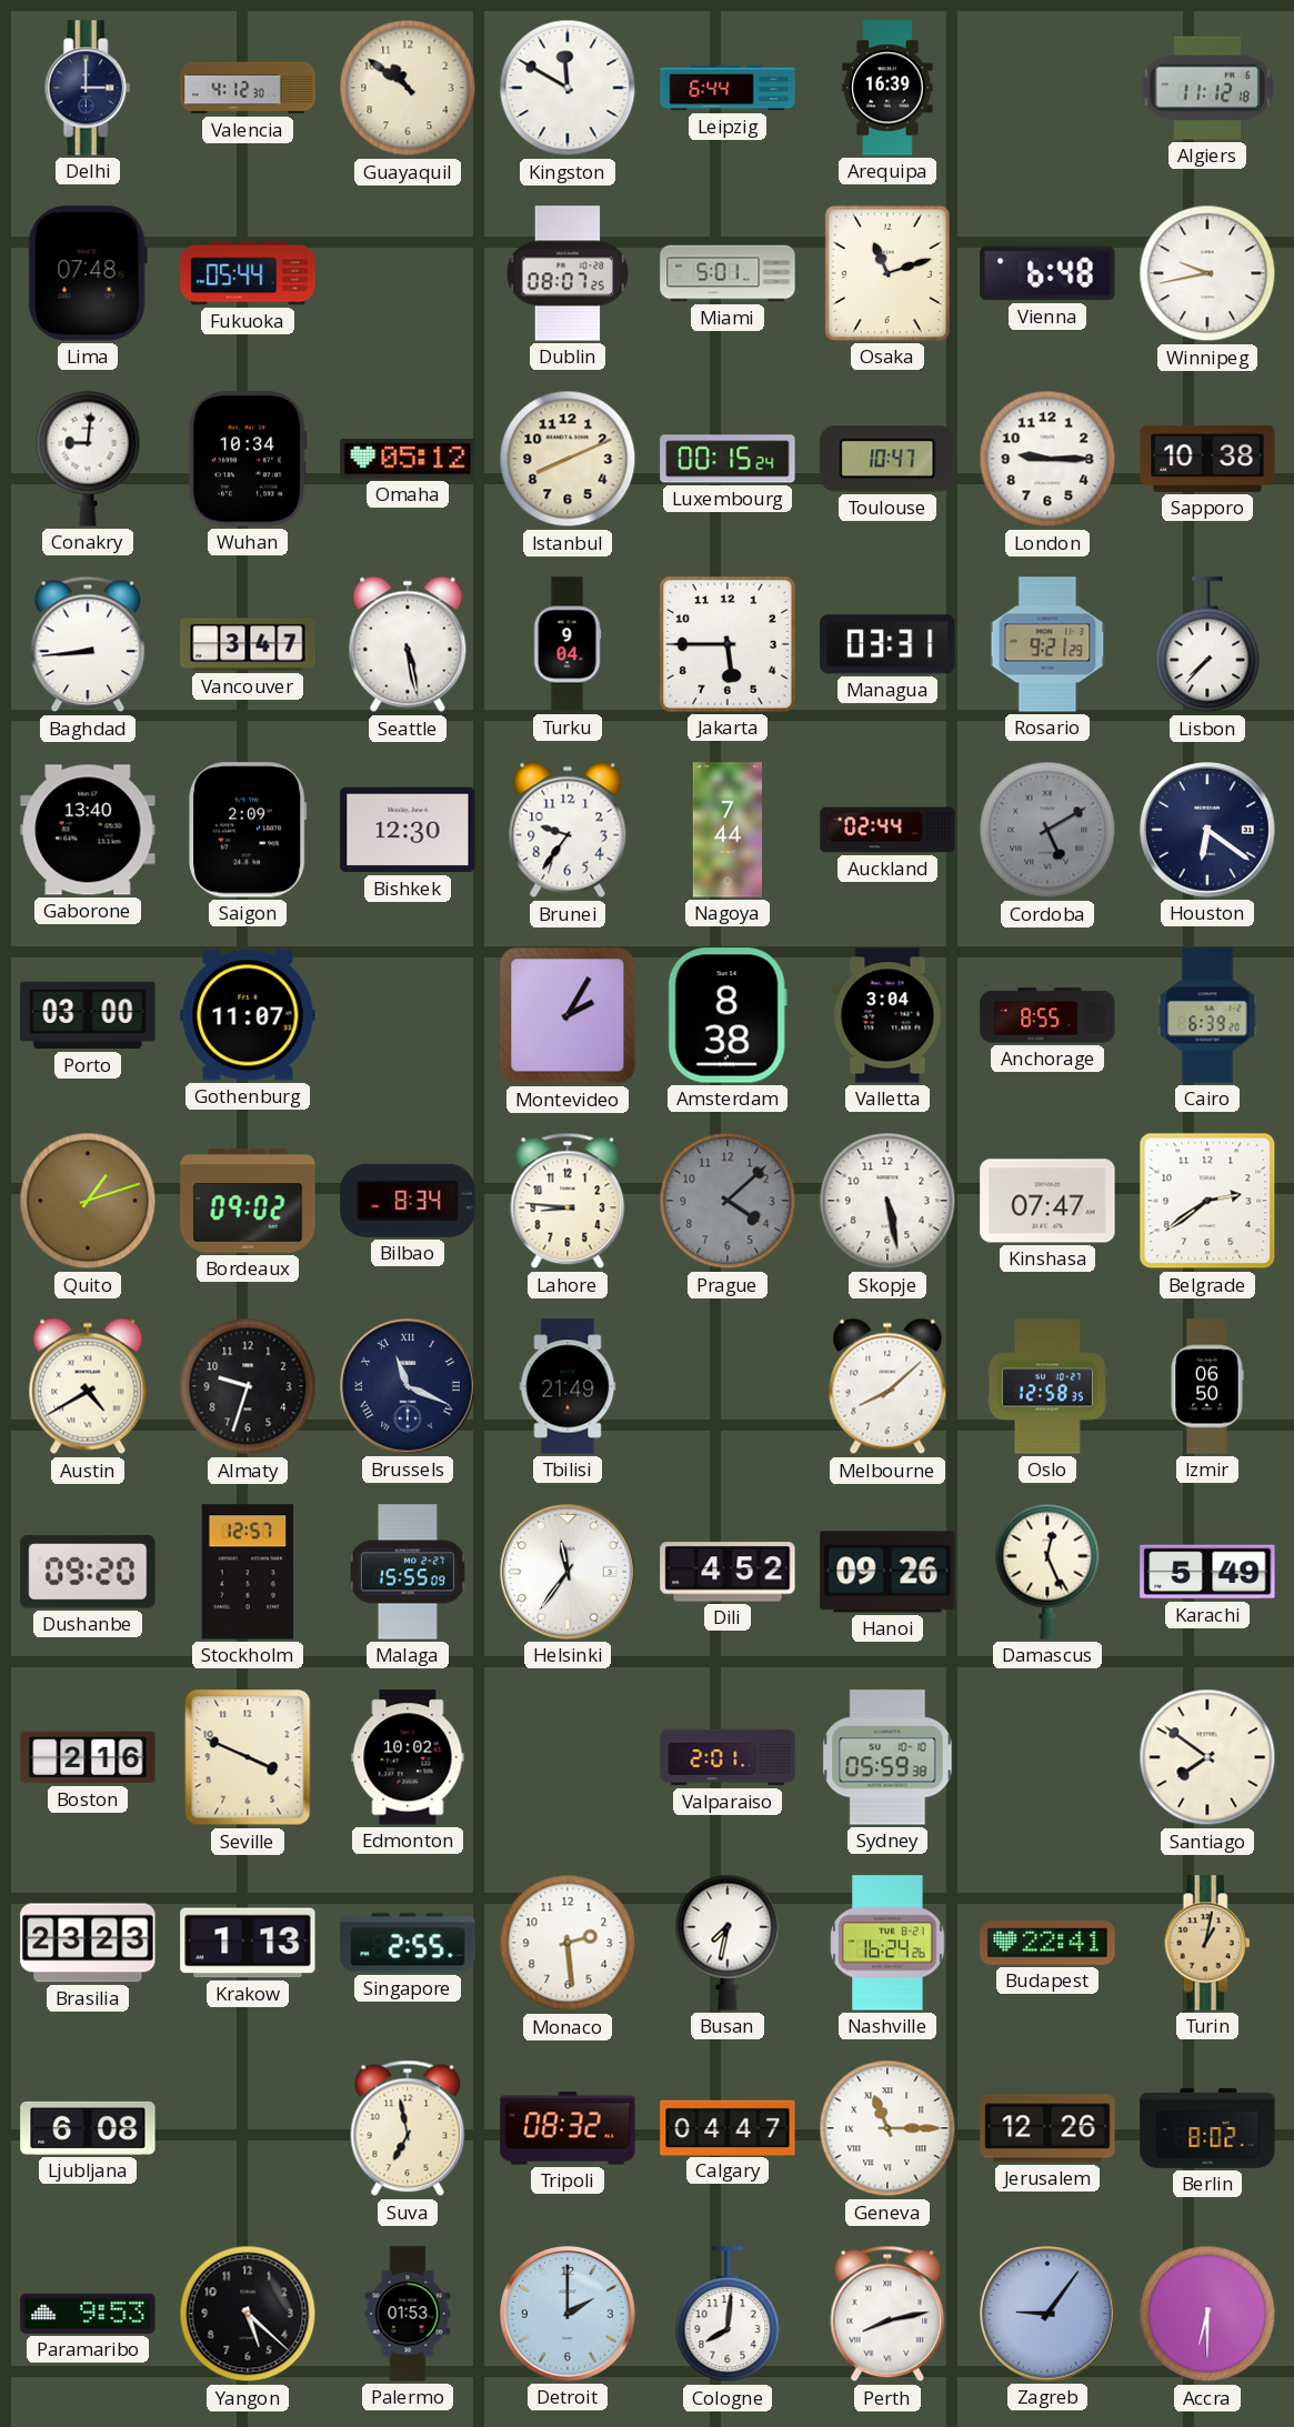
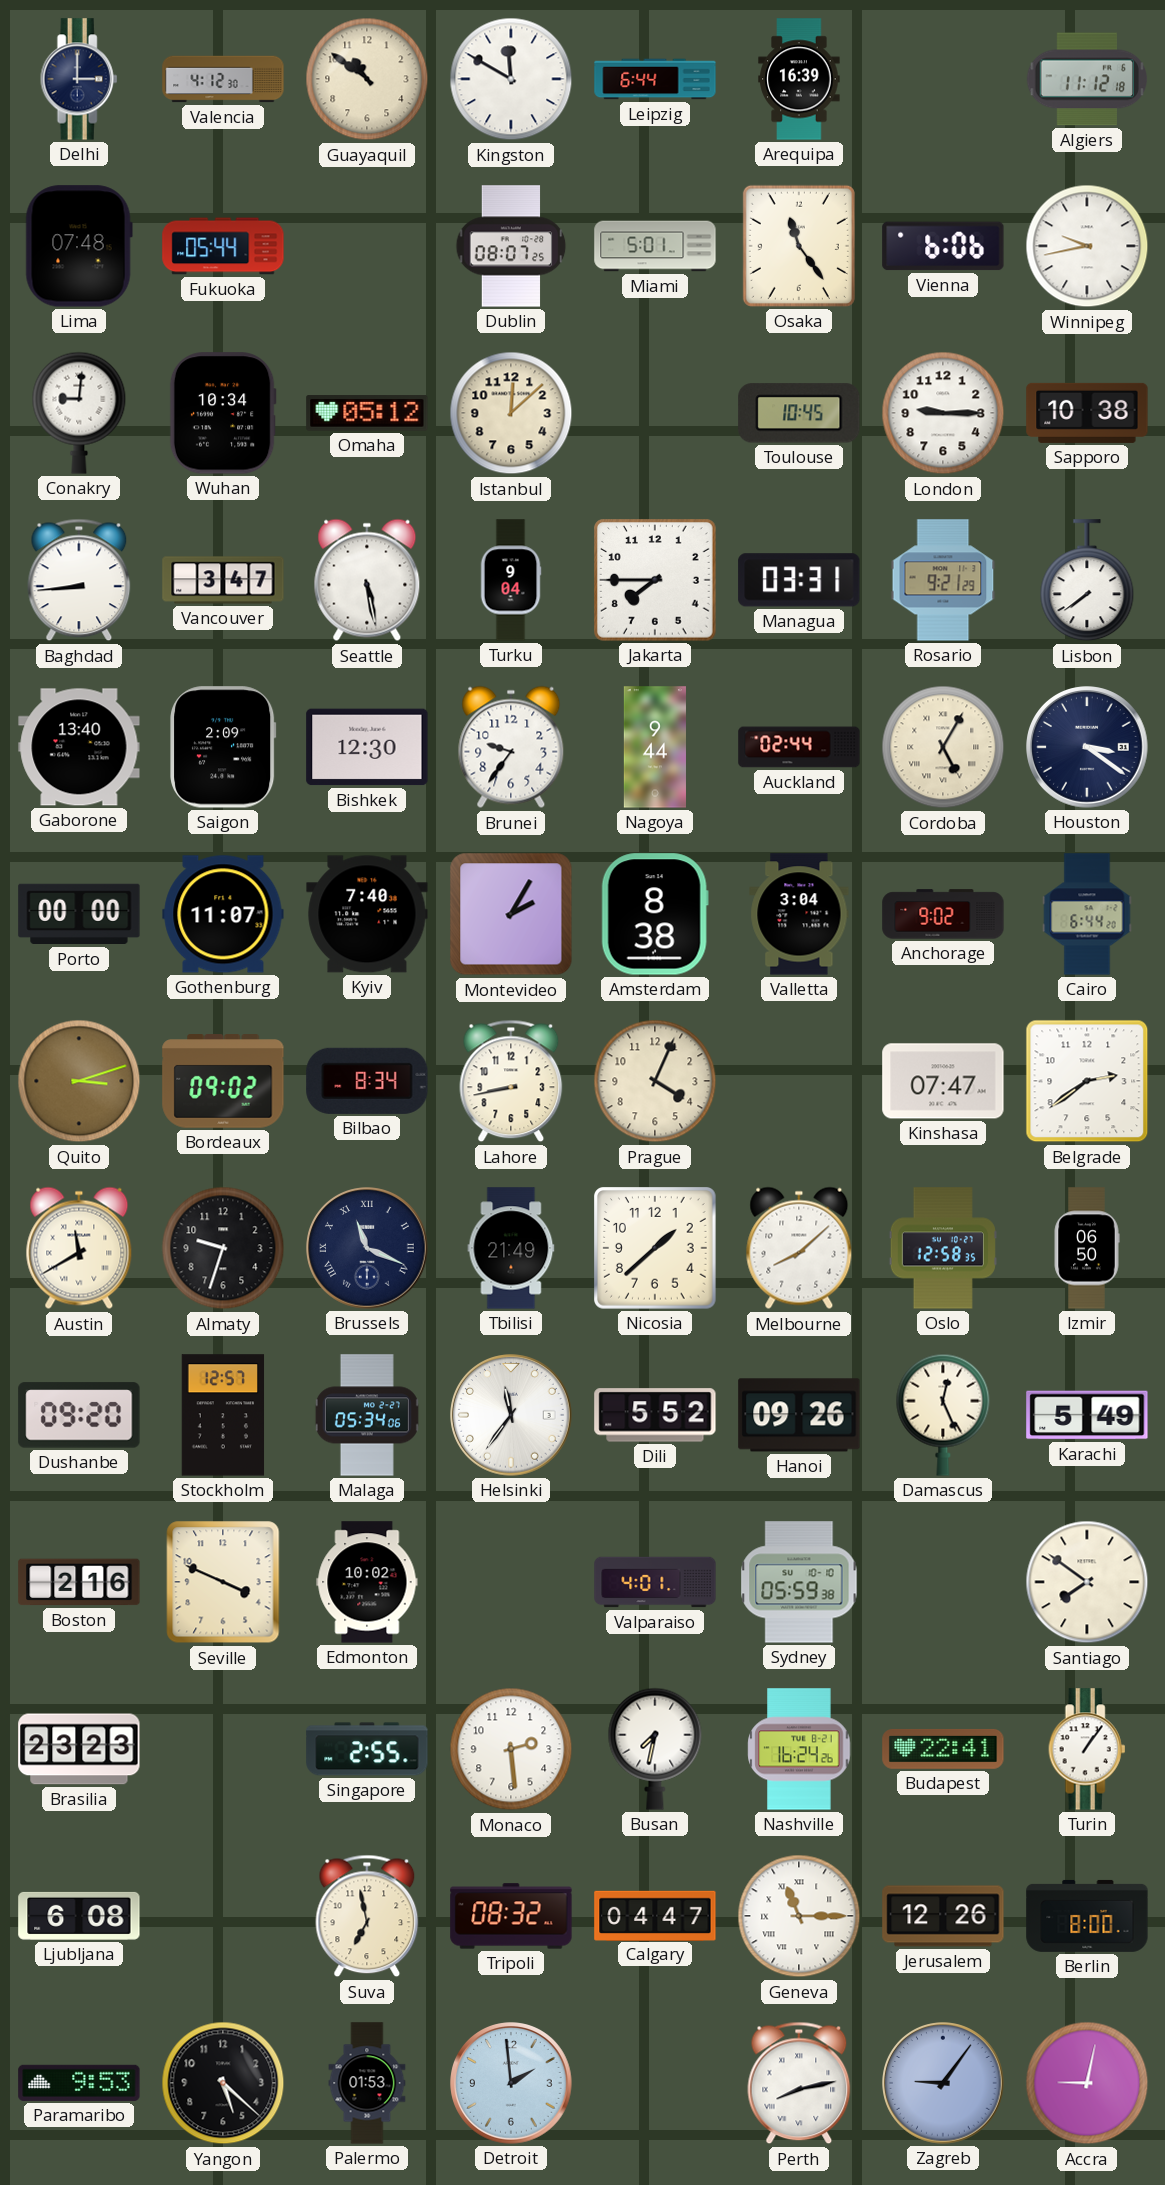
Osaka: 11:12 -> 11:24 (799, 246)
Vienna: 6:48 -> 6:06 (943, 246)
Istanbul: 8:11 -> 12:08 (511, 413)
Luxembourg: 00:15 -> none (728, 459)
Toulouse: 10:47 -> 10:45 (799, 413)
Jakarta: 5:45 -> 7:45 (656, 581)
Lisbon: 7:37 -> 7:39 (1087, 581)
Nagoya: 7:44 -> 9:44 (655, 747)
Cordoba: 5:10 -> 5:05 (943, 747)
Cordoba dial: grey -> cream (943, 747)
Houston: 6:21 -> 3:21 (1087, 747)
Porto: 03:00 -> 00:00 (79, 914)
Kyiv: none -> 7:40 (367, 914)
Anchorage: 8:55 -> 9:02 (943, 914)
Cairo: 6:39 -> 6:44 (1087, 914)
Quito: 1:12 -> 3:12 (79, 1081)
Lahore: 8:46 -> 8:43 (511, 1081)
Prague: 4:08 -> 4:04 (655, 1081)
Prague dial: grey -> cream (655, 1081)
Skopje: 5:28 -> none (887, 1201)
Austin: 4:40 -> 11:40 (79, 1248)
Nicosia: none -> 1:38 (656, 1249)
Malaga: 15:55 -> 05:34 (367, 1415)
Dili: 4:52 -> 5:52 (655, 1415)
Valparaiso: 2:01 -> 4:01 (655, 1582)
Krakow: 1:13 -> none (248, 1943)
Turin: 1:02 -> 1:06 (1087, 1749)
Turin dial: champagne -> white (1087, 1749)
Berlin: 8:02 -> 8:00 (1087, 1916)
Detroit: 2:00 -> 1:59 (511, 2083)
Cologne: 8:01 -> none (728, 2315)
Accra: 6:30 -> 9:02 (1087, 2083)
